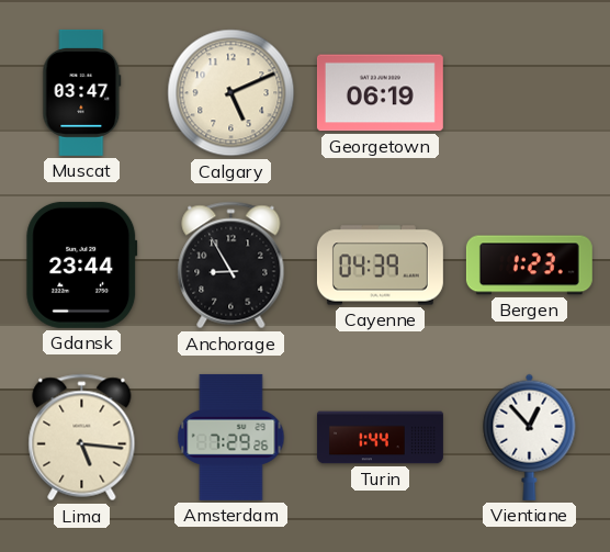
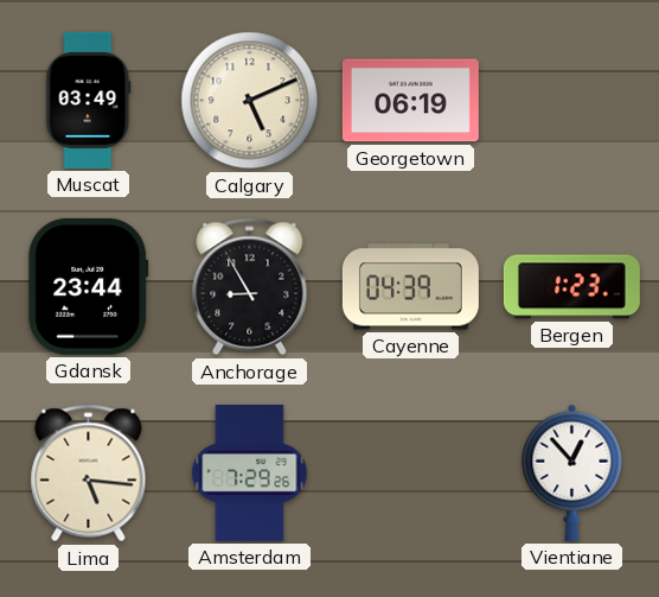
Muscat: 03:47 -> 03:49 (89, 100)
Turin: 1:44 -> none (380, 438)
